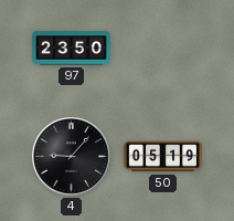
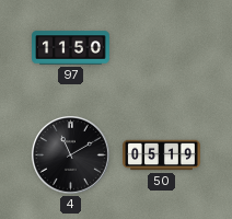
97: 23:50 -> 11:50 (71, 48)
4: 9:07 -> 11:10 (70, 154)
